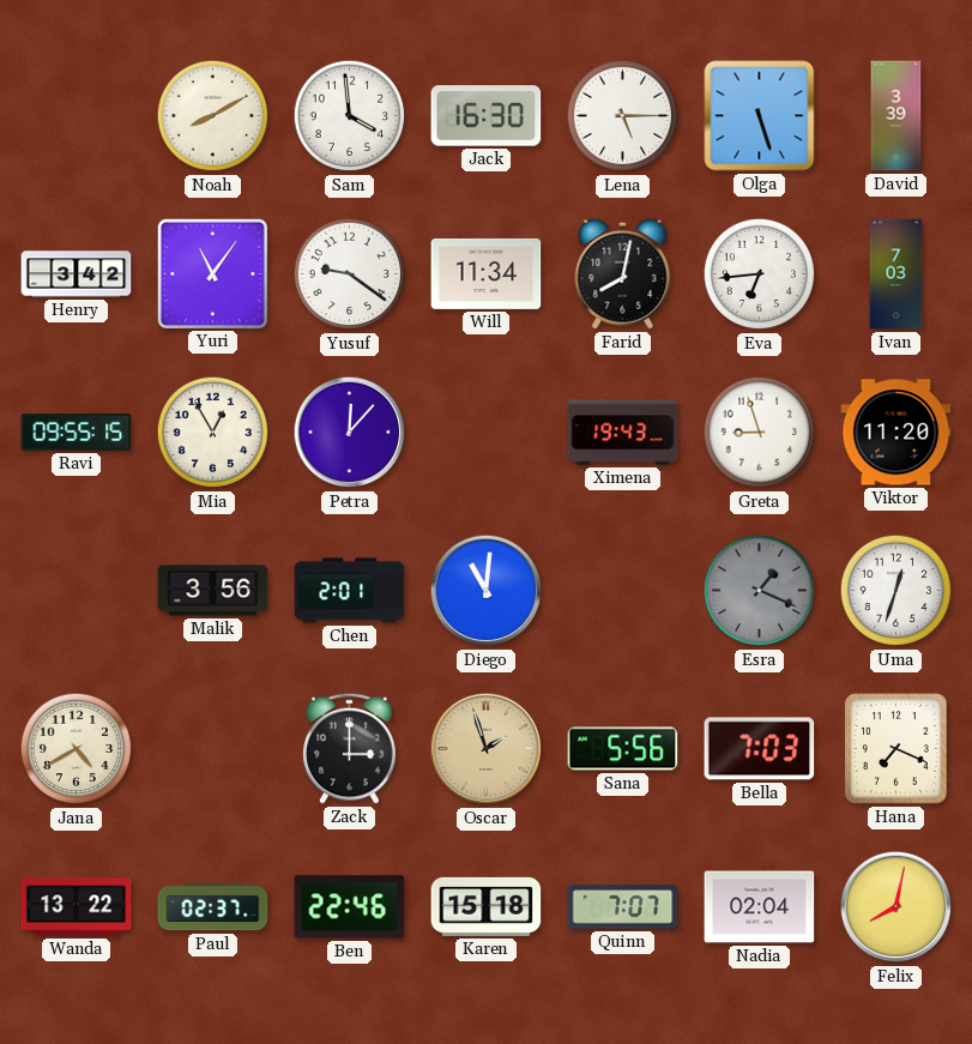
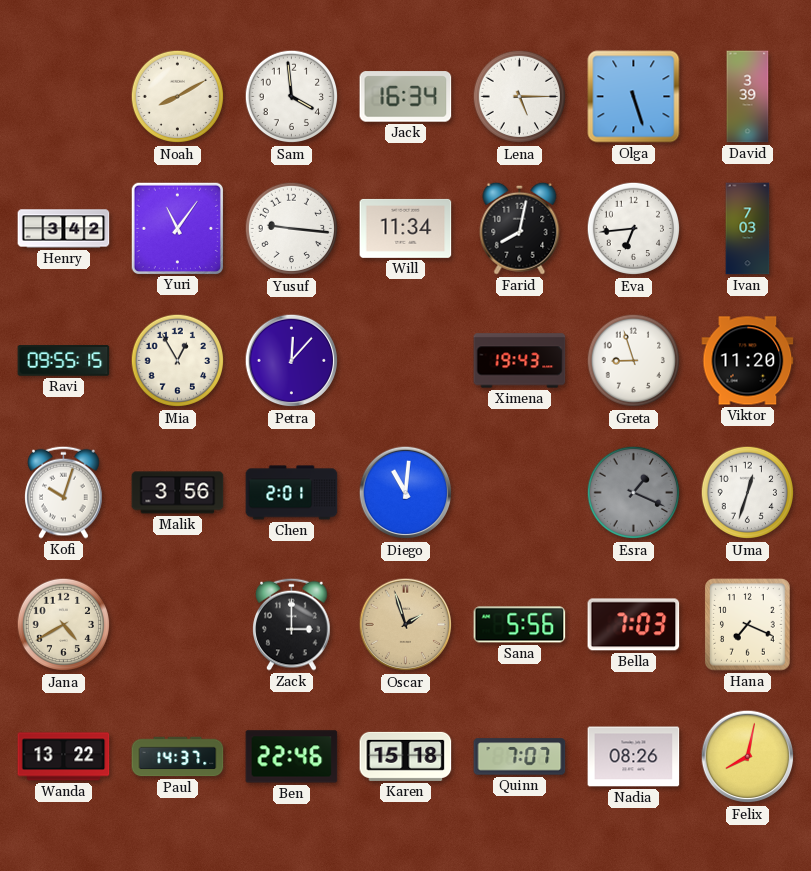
Jack: 16:30 -> 16:34 (406, 97)
Yusuf: 9:21 -> 9:16 (292, 229)
Kofi: none -> 10:03 (64, 492)
Paul: 02:37 -> 14:37 (178, 757)
Nadia: 02:04 -> 08:26 (634, 757)
